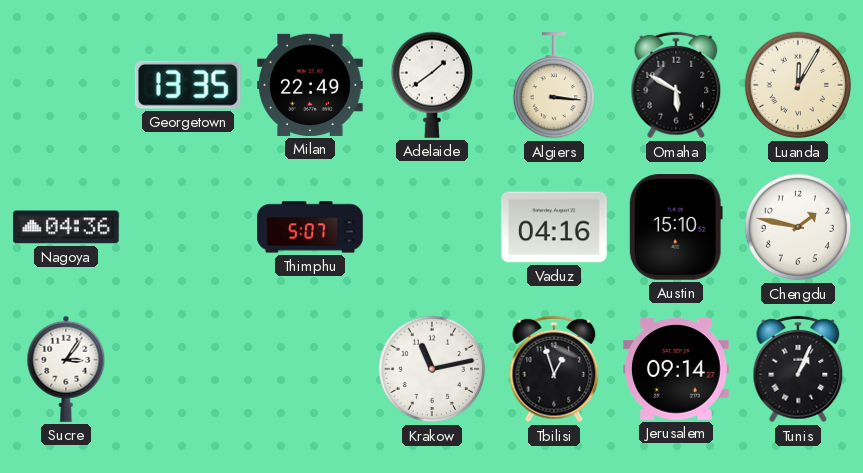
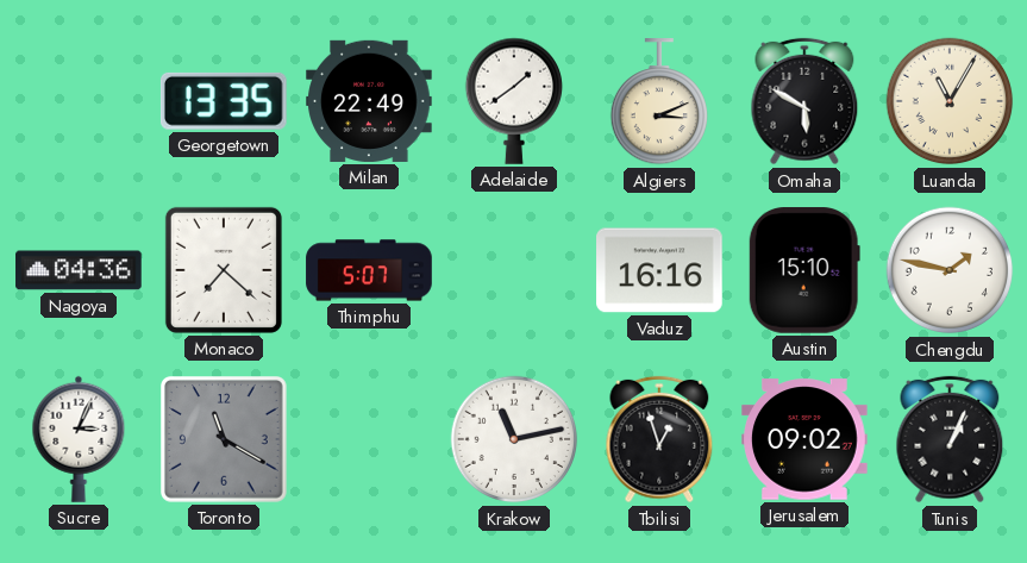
Algiers: 3:16 -> 3:11 (658, 102)
Luanda: 12:05 -> 11:05 (950, 101)
Monaco: none -> 7:22 (224, 270)
Vaduz: 04:16 -> 16:16 (659, 270)
Sucre: 3:06 -> 3:04 (79, 439)
Toronto: none -> 11:20 (225, 440)
Jerusalem: 09:14 -> 09:02 (804, 439)
